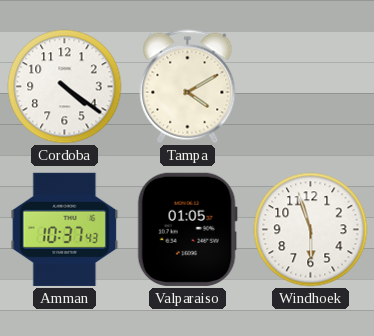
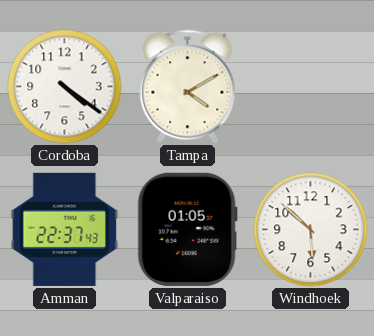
Amman: 10:37 -> 22:37 (65, 229)
Windhoek: 5:57 -> 5:52 (311, 230)
